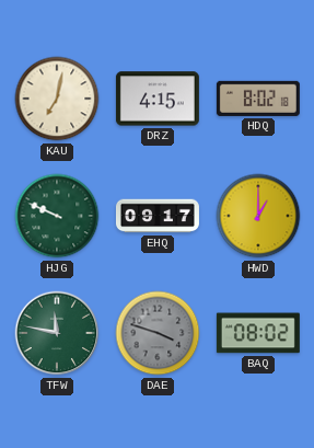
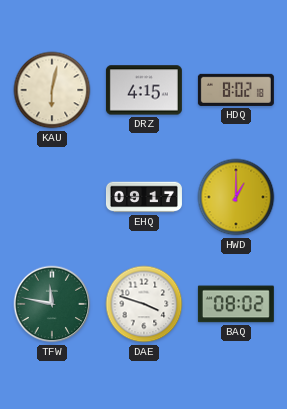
KAU: 7:02 -> 6:02 (52, 90)
HJG: 9:49 -> none (57, 216)
DAE dial: grey -> white (144, 304)
